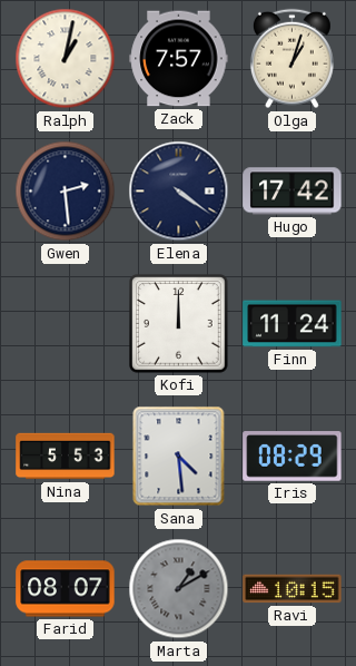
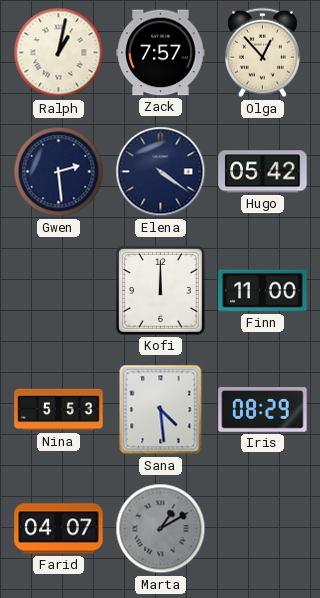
Olga: 1:03 -> 12:53 (262, 53)
Hugo: 17:42 -> 05:42 (263, 172)
Finn: 11:24 -> 11:00 (263, 291)
Farid: 08:07 -> 04:07 (59, 529)
Ravi: 10:15 -> none (293, 589)
